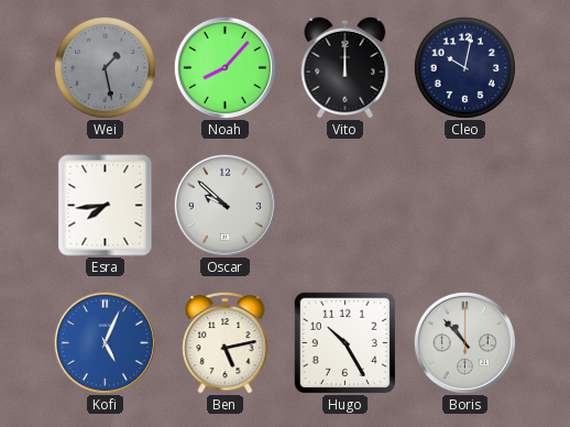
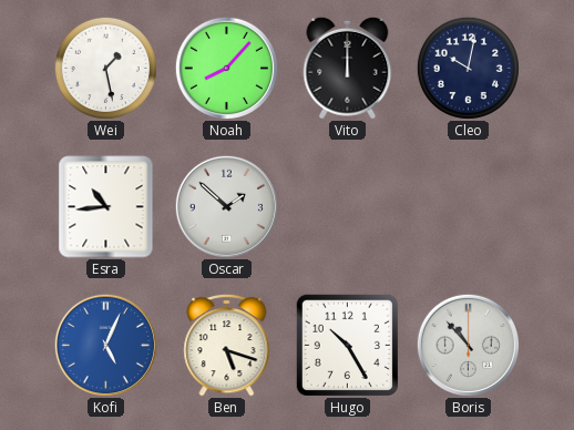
Wei dial: grey -> white (105, 68)
Esra: 7:44 -> 10:44 (106, 207)
Oscar: 9:52 -> 1:52 (226, 206)
Ben: 5:13 -> 5:18 (227, 345)
